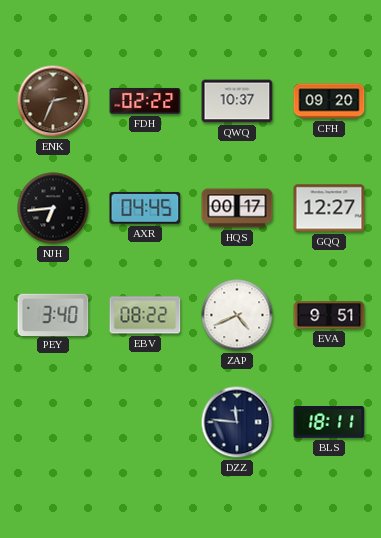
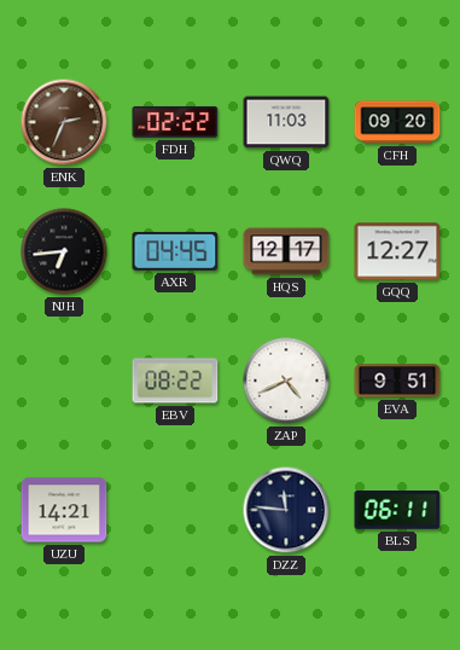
QWQ: 10:37 -> 11:03 (286, 122)
HQS: 00:17 -> 12:17 (286, 251)
PEY: 3:40 -> none (53, 314)
UZU: none -> 14:21 (64, 510)
BLS: 18:11 -> 06:11 (397, 510)
